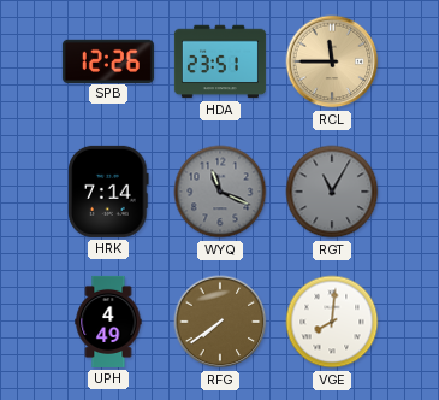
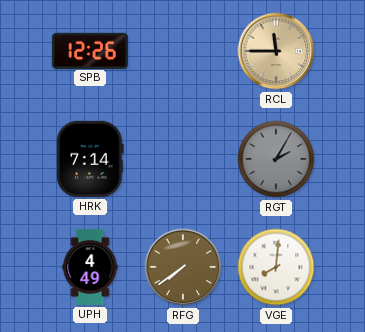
HDA: 23:51 -> none (220, 61)
WYQ: 11:19 -> none (220, 192)
RGT: 11:05 -> 2:05 (276, 159)
